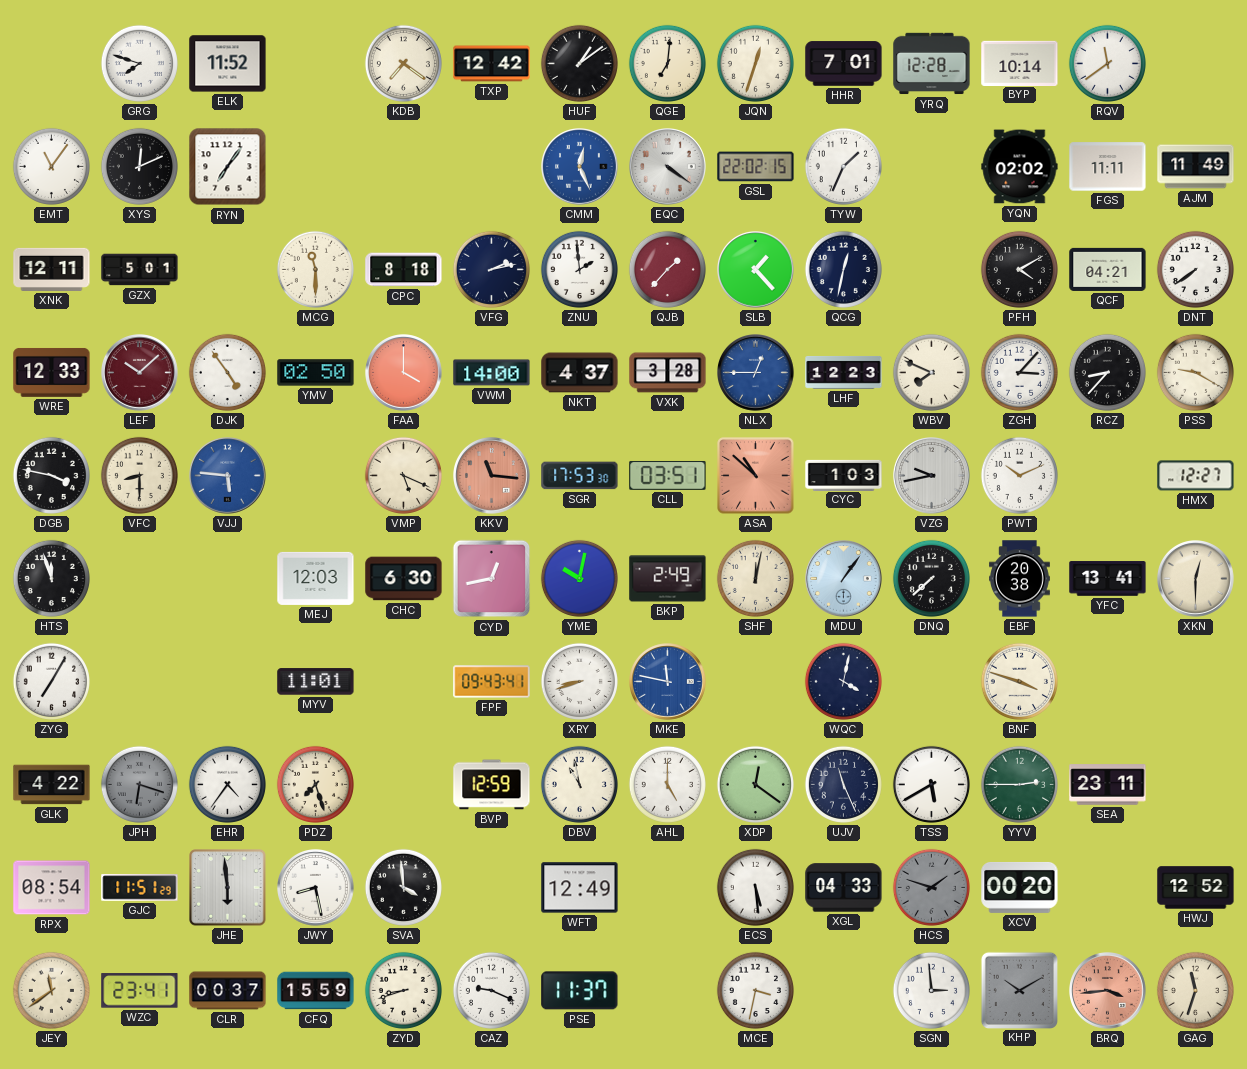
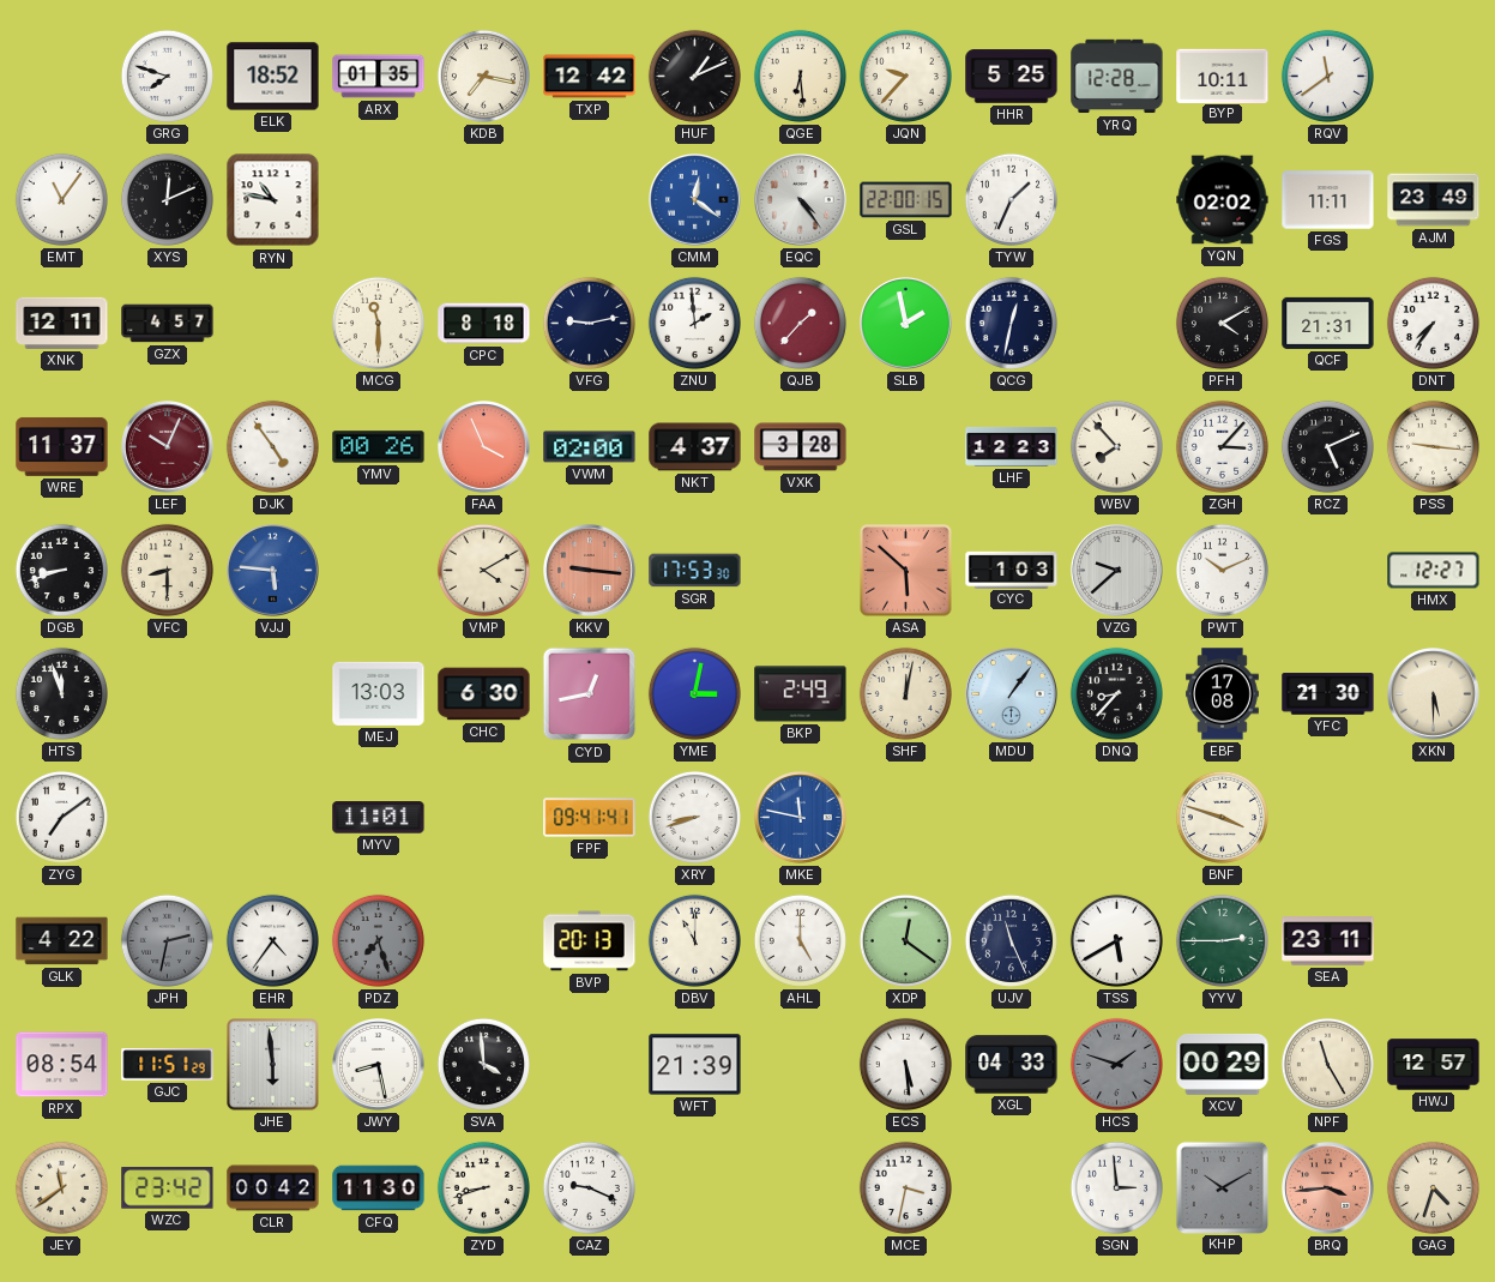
ELK: 11:52 -> 18:52 (273, 77)
ARX: none -> 01:35 (379, 77)
KDB: 7:21 -> 7:17 (483, 76)
HUF: 1:09 -> 1:11 (694, 76)
QGE: 7:01 -> 6:29 (800, 76)
JQN: 12:33 -> 9:37 (905, 76)
HHR: 7:01 -> 5:25 (1012, 77)
BYP: 10:14 -> 10:11 (1223, 76)
RYN: 7:06 -> 10:47 (273, 200)
CMM: 12:26 -> 12:21 (695, 200)
EQC: 4:21 -> 4:24 (801, 200)
GSL: 22:02 -> 22:00 (906, 200)
AJM: 11:49 -> 23:49 (1434, 200)
GZX: 5:01 -> 4:57 (168, 324)
VFG: 2:13 -> 9:13 (589, 323)
SLB: 1:23 -> 1:58 (906, 324)
QCF: 04:21 -> 21:31 (1328, 323)
DNT: 7:39 -> 7:36 (1433, 323)
WRE: 12:33 -> 11:37 (62, 446)
LEF: 10:08 -> 10:04 (168, 447)
YMV: 02:50 -> 00:26 (379, 447)
FAA: 4:00 -> 3:56 (484, 447)
VWM: 14:00 -> 02:00 (590, 447)
NLX: 12:45 -> none (756, 373)
WBV: 7:49 -> 7:53 (1116, 446)
RCZ: 8:37 -> 5:11 (1327, 446)
PSS: 9:20 -> 9:16 (1433, 446)
DGB: 3:47 -> 8:42 (61, 570)
VMP: 5:19 -> 4:10 (483, 570)
KKV: 11:16 -> 9:16 (590, 571)
CLL: 03:51 -> none (668, 476)
ASA: 10:52 -> 5:52 (906, 571)
VZG: 9:43 -> 9:38 (1117, 571)
MEJ: 12:03 -> 13:03 (379, 693)
YME: 10:02 -> 3:02 (694, 693)
DNQ: 7:38 -> 8:37 (1116, 693)
EBF: 20:38 -> 17:08 (1223, 694)
YFC: 13:41 -> 21:30 (1328, 694)
XKN: 12:30 -> 5:30 (1434, 694)
ZYG: 7:05 -> 7:09 (61, 817)
FPF: 09:43 -> 09:41 (590, 818)
WQC: 4:02 -> none (843, 681)
JPH: 6:18 -> 2:32 (167, 940)
PDZ dial: cream -> grey (378, 940)
BVP: 12:59 -> 20:13 (590, 941)
DBV: 10:58 -> 11:00 (694, 940)
WFT: 12:49 -> 21:39 (695, 1065)
XCV: 00:20 -> 00:29 (1223, 1064)
NPF: none -> 11:25 (1327, 1064)
HWJ: 12:52 -> 12:57 (1434, 1065)
WZC: 23:41 -> 23:42 (168, 1188)
CLR: 00:37 -> 00:42 (273, 1188)
CFQ: 15:59 -> 11:30 (379, 1188)
PSE: 11:37 -> none (580, 991)
GAG: 11:33 -> 4:33 (1433, 1187)
